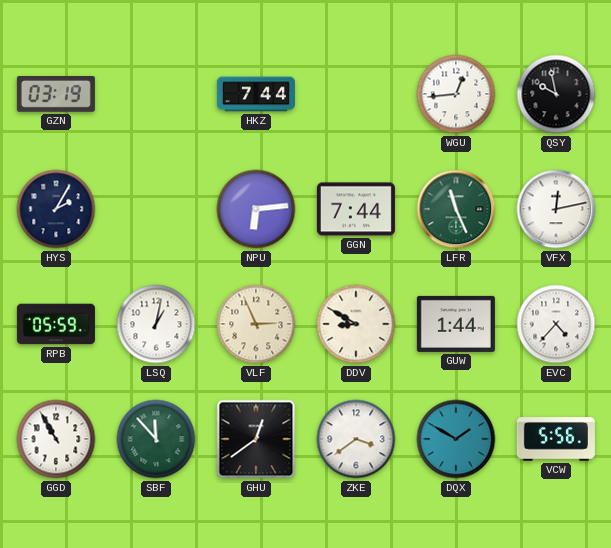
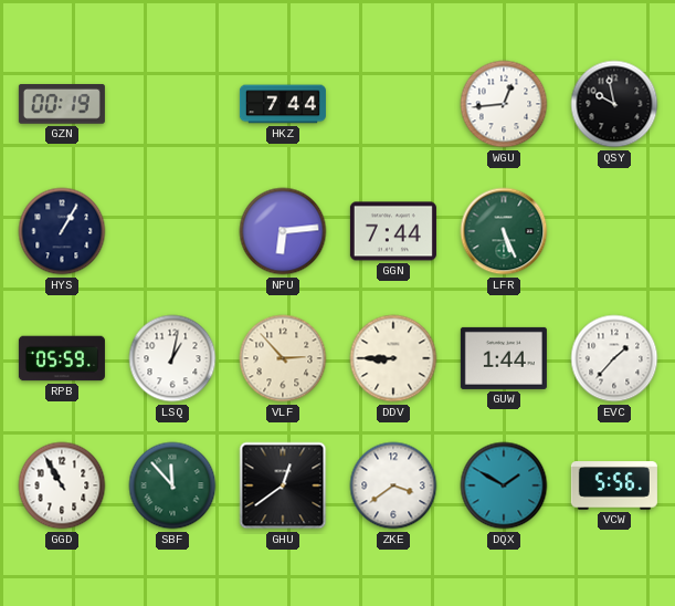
GZN: 03:19 -> 00:19 (62, 105)
HYS: 2:05 -> 1:05 (62, 231)
LFR: 11:26 -> 5:26 (504, 231)
VFX: 12:13 -> none (556, 209)
VLF: 2:56 -> 2:53 (283, 358)
DDV: 8:50 -> 8:45 (393, 358)
EVC: 4:37 -> 1:37 (614, 358)
